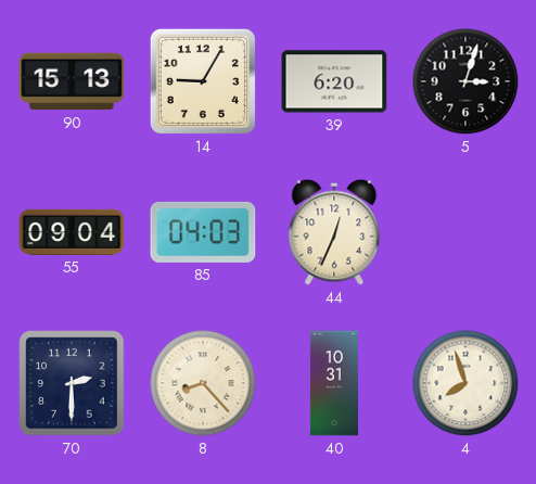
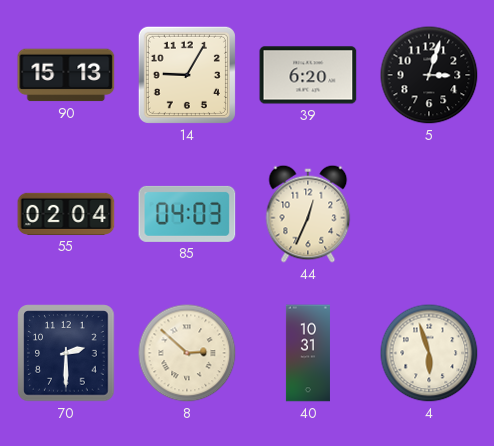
55: 09:04 -> 02:04 (66, 214)
8: 8:23 -> 2:52 (187, 353)
4: 7:57 -> 5:57 (429, 353)
